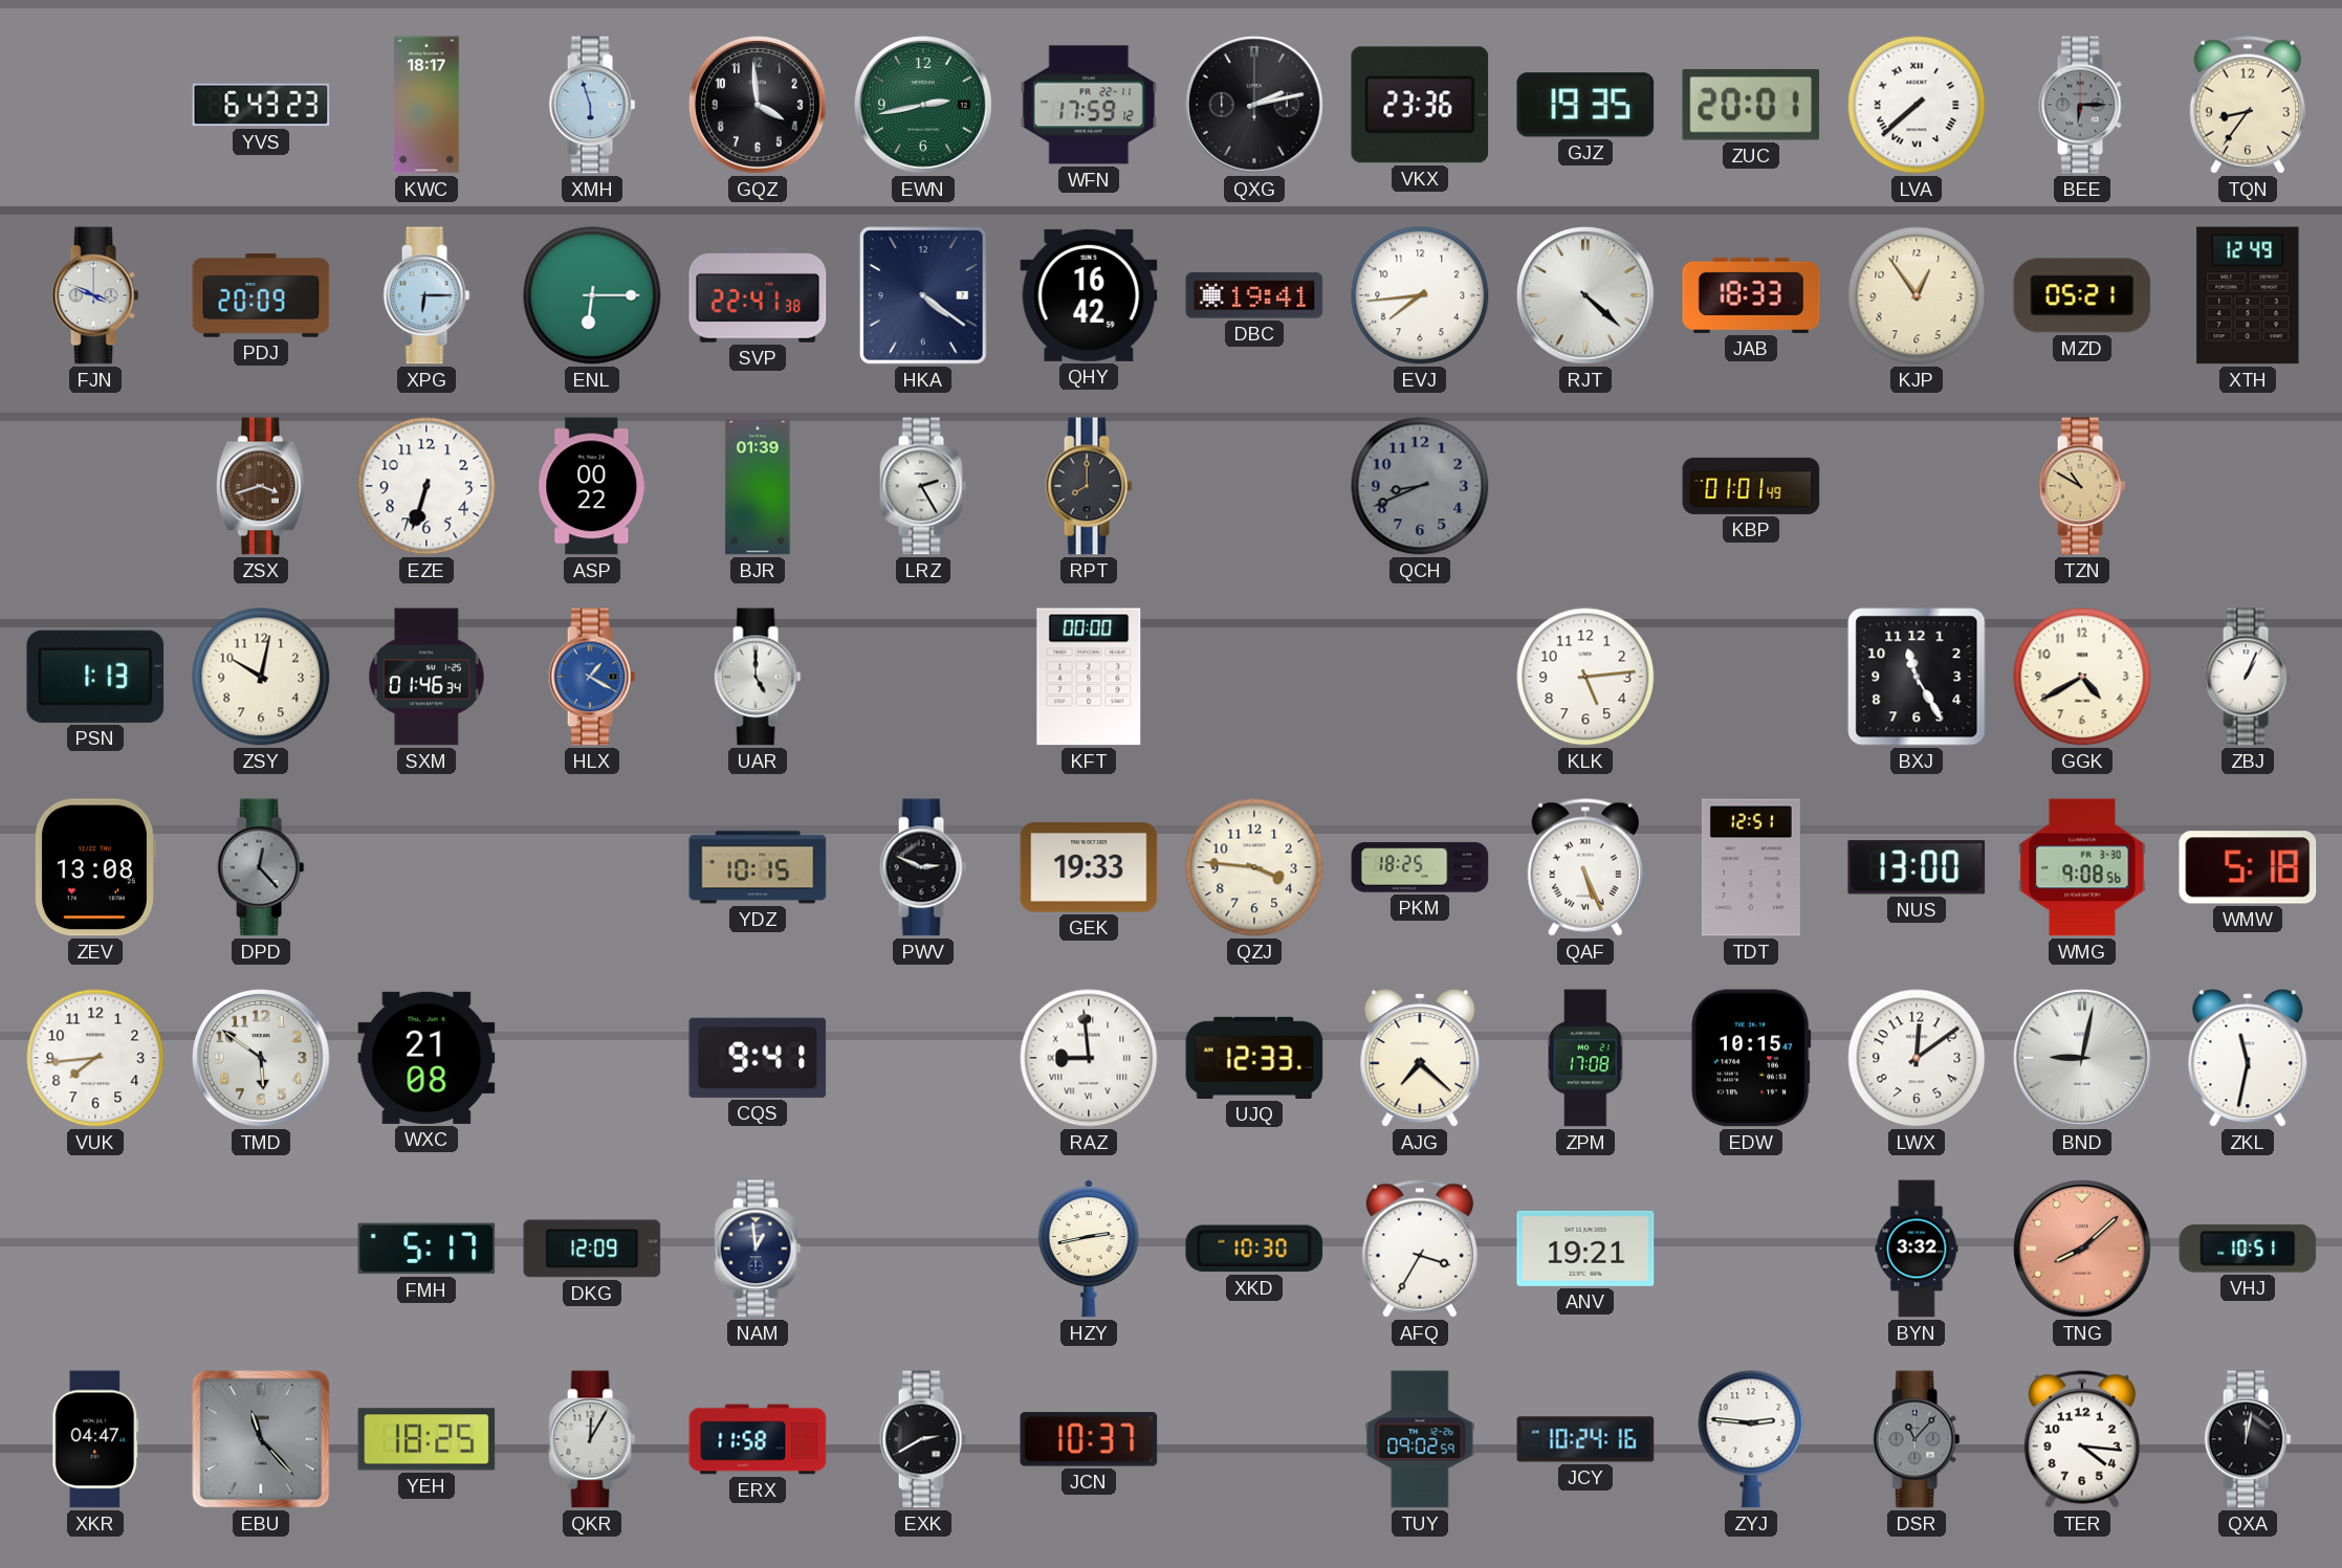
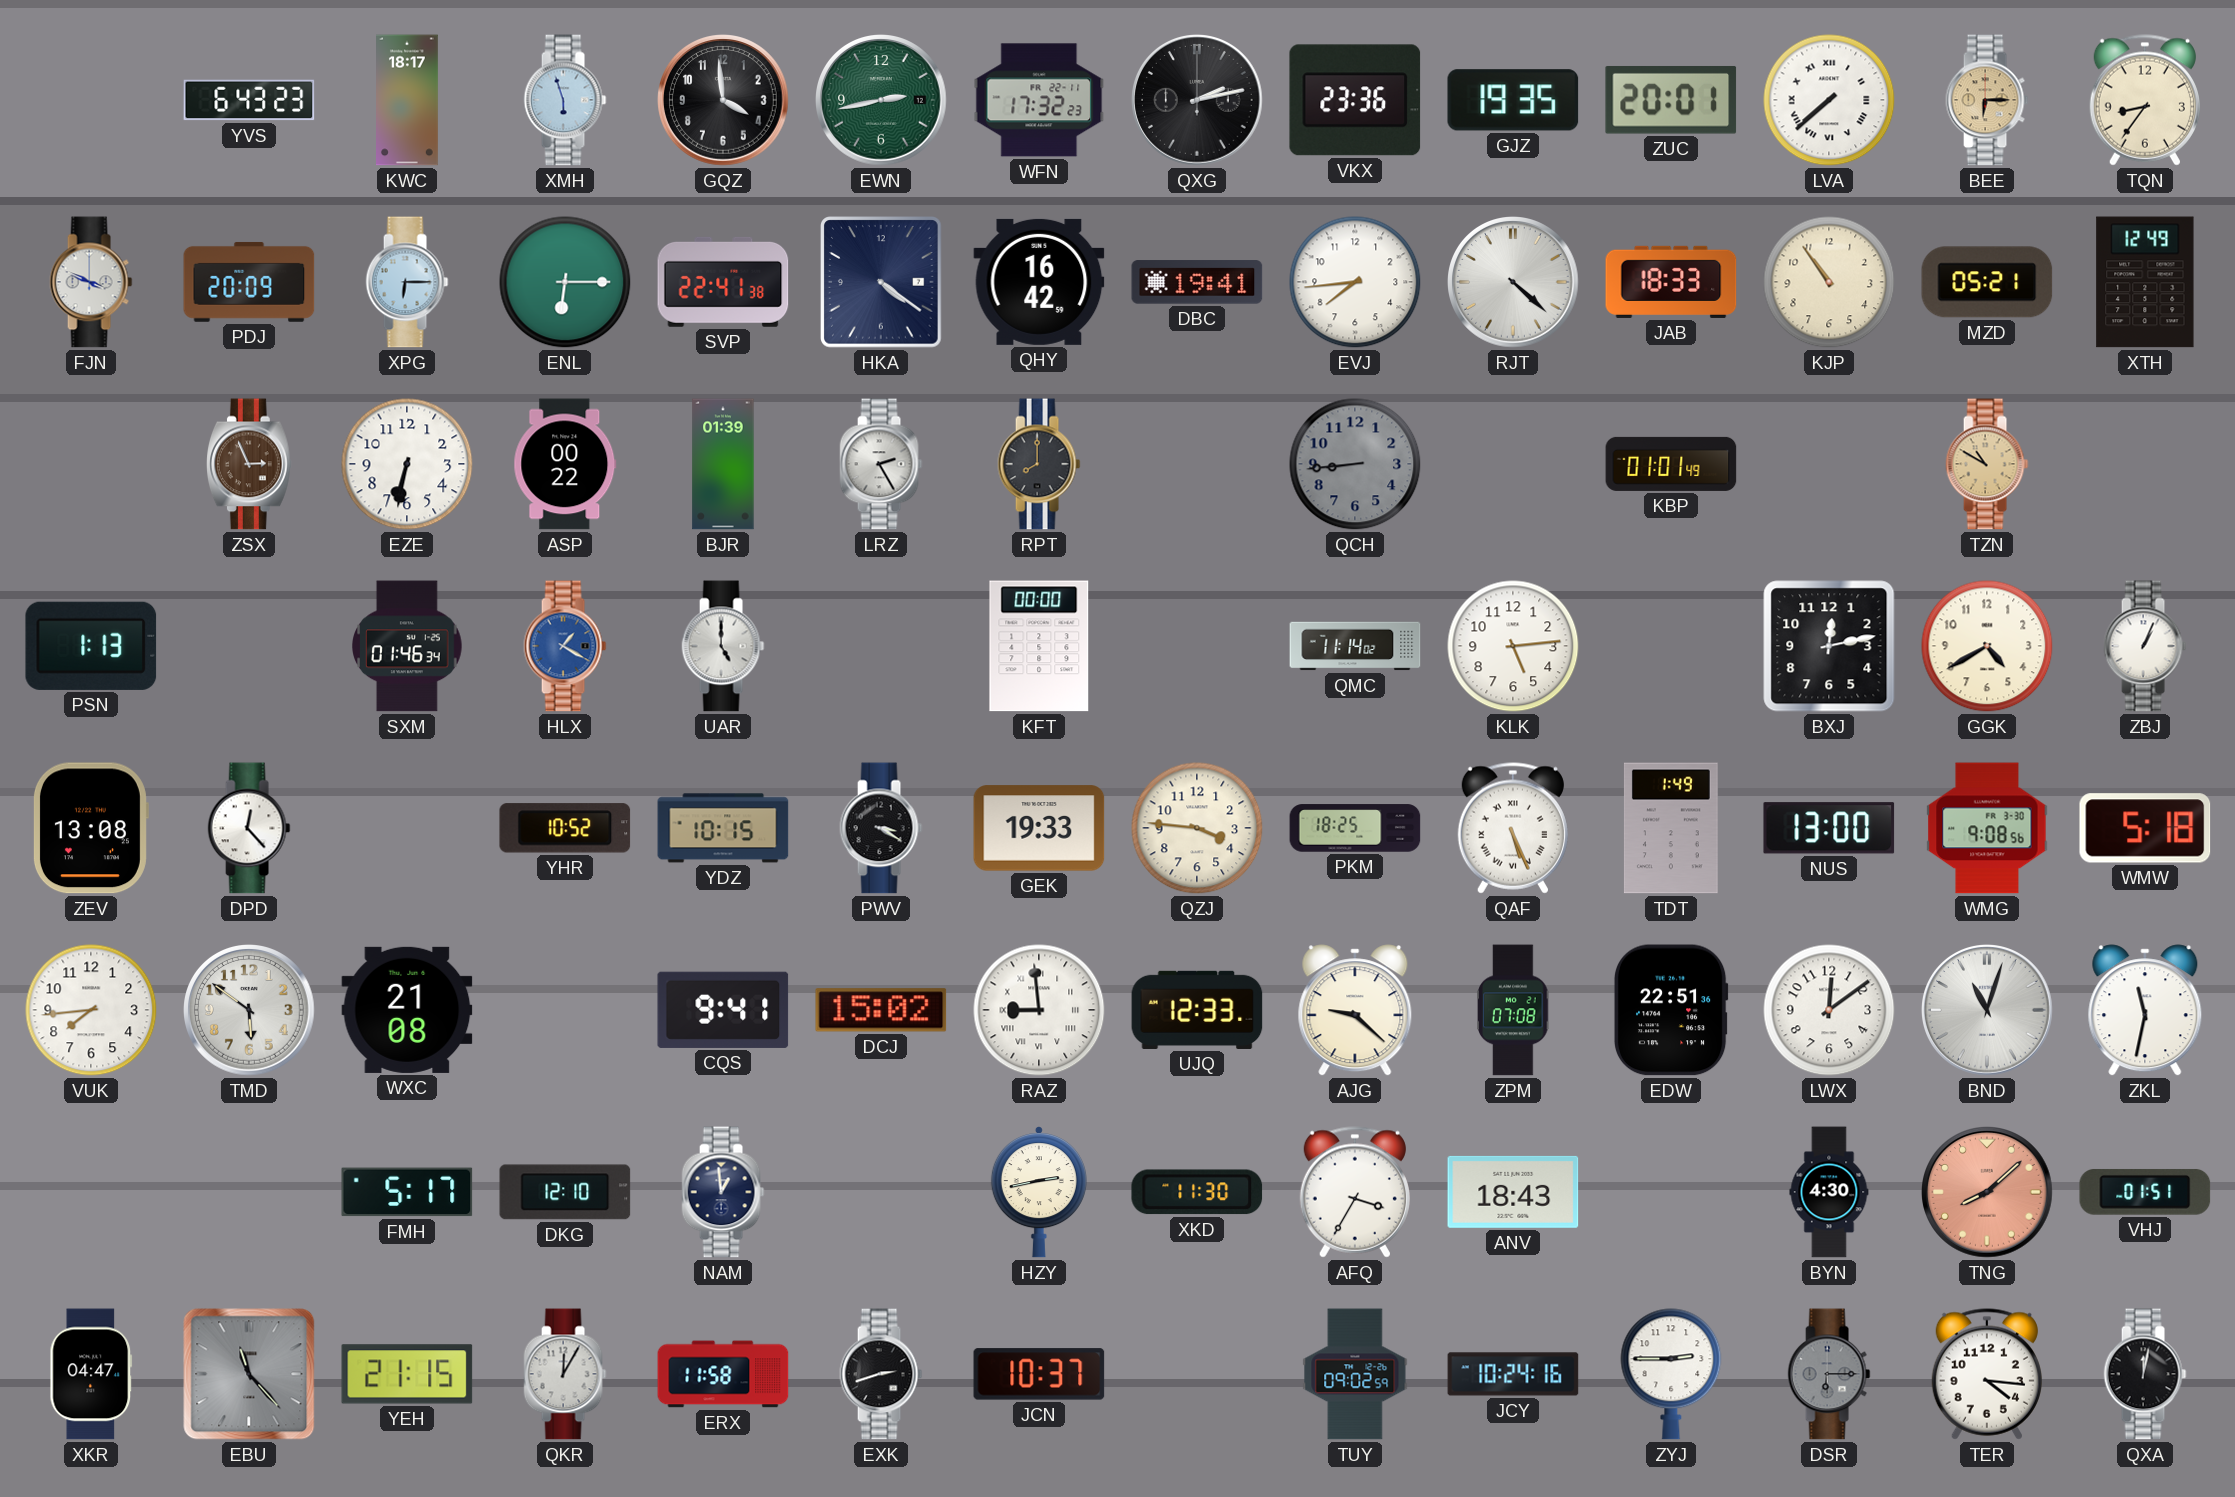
WFN: 17:59 -> 17:32 (1039, 100)
BEE dial: grey -> champagne (1987, 100)
KJP: 12:54 -> 10:54 (1829, 282)
ZSX: 3:42 -> 2:56 (250, 464)
EZE: 6:33 -> 6:32 (407, 464)
QCH: 8:41 -> 8:44 (1355, 464)
ZSY: 10:02 -> none (261, 677)
QMC: none -> 11:14 (1355, 646)
BXJ: 11:25 -> 12:13 (1829, 646)
DPD dial: grey -> white (249, 828)
YHR: none -> 10:52 (565, 828)
PWV: 2:49 -> 3:20 (881, 828)
TDT: 12:51 -> 1:49 (1671, 828)
DCJ: none -> 15:02 (881, 1010)
AJG: 7:22 -> 9:22 (1355, 1010)
ZPM: 17:08 -> 07:08 (1514, 1010)
EDW: 10:15 -> 22:51 (1671, 1010)
BND: 9:02 -> 11:03 (1988, 1011)
DKG: 12:09 -> 12:10 (565, 1192)
XKD: 10:30 -> 11:30 (1197, 1192)
ANV: 19:21 -> 18:43 (1513, 1192)
BYN: 3:32 -> 4:30 (1829, 1192)
VHJ: 10:51 -> 01:51 (2145, 1192)
YEH: 18:25 -> 21:15 (407, 1374)
EXK: 2:40 -> 2:42 (881, 1374)
ZYJ: 2:46 -> 2:45 (1671, 1374)
DSR: 11:07 -> 6:15 (1829, 1374)
